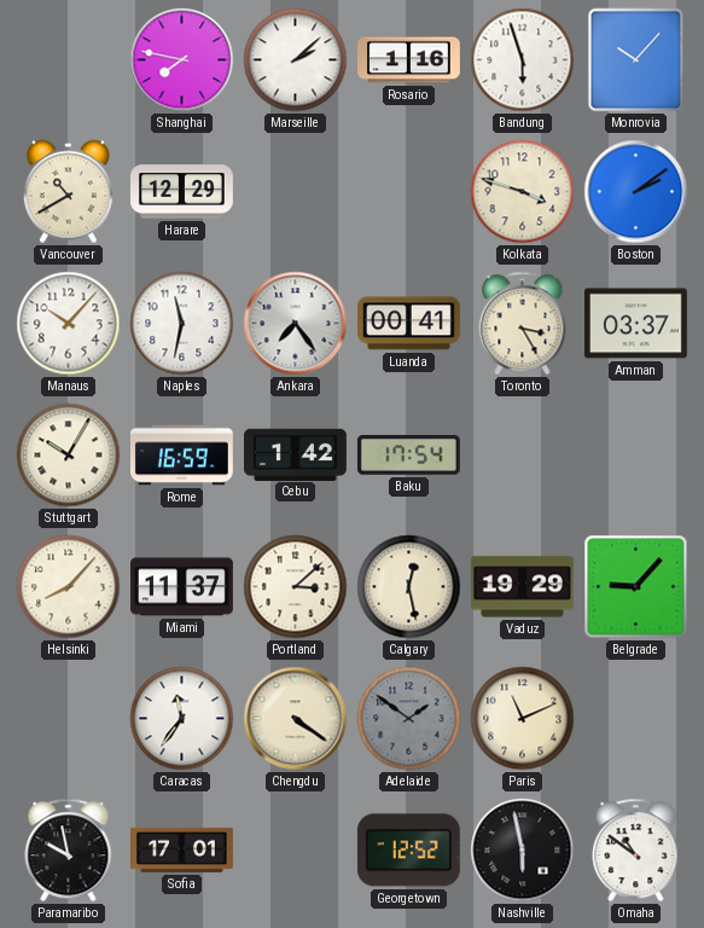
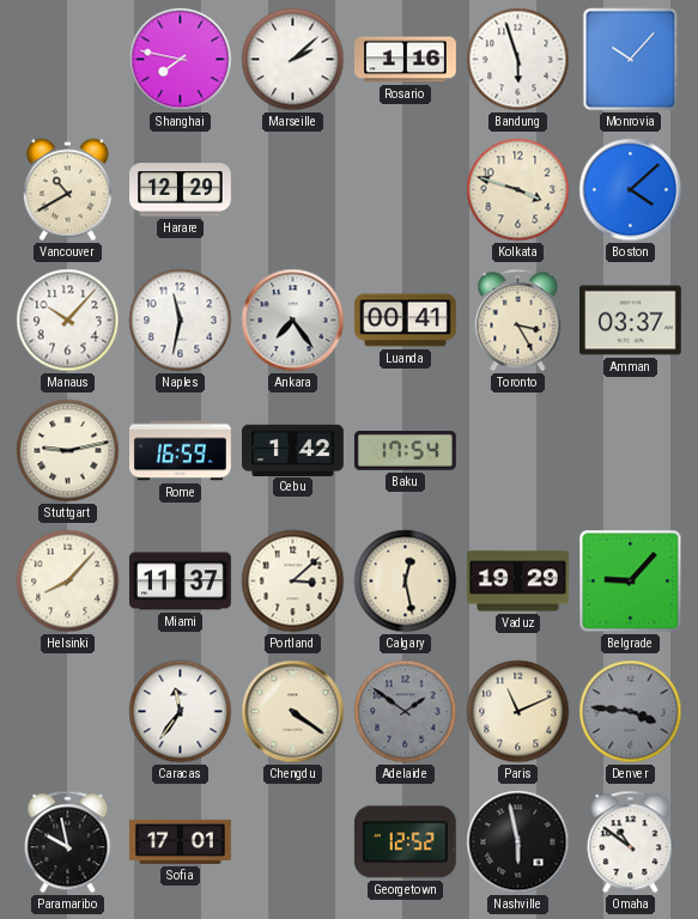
Boston: 2:09 -> 4:08 (631, 190)
Stuttgart: 10:05 -> 9:13 (68, 451)
Denver: none -> 3:46 (631, 712)
